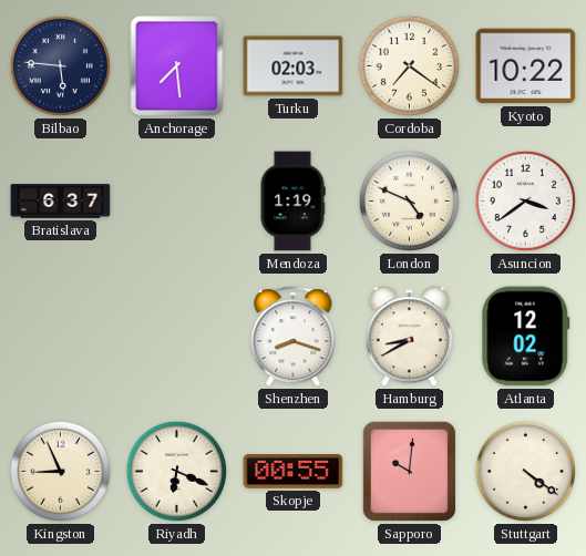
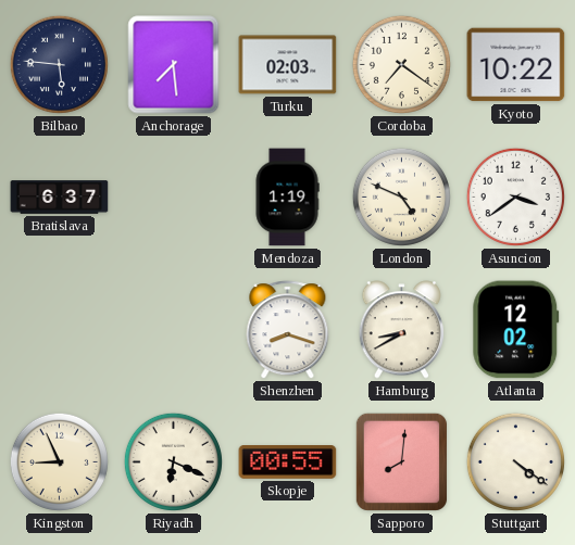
Sapporo: 10:01 -> 8:01 (401, 461)
